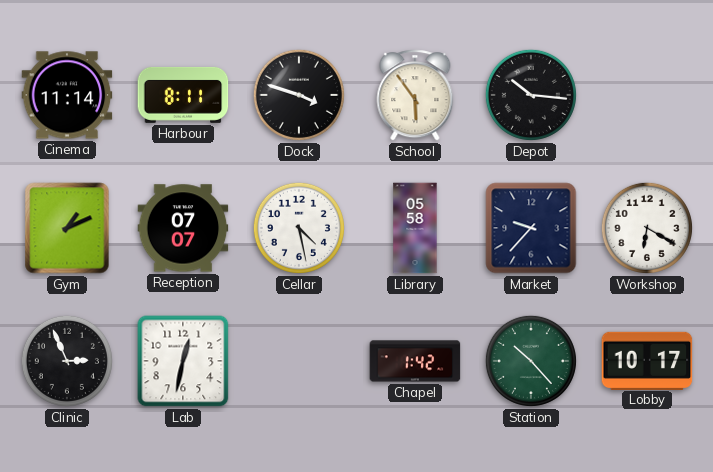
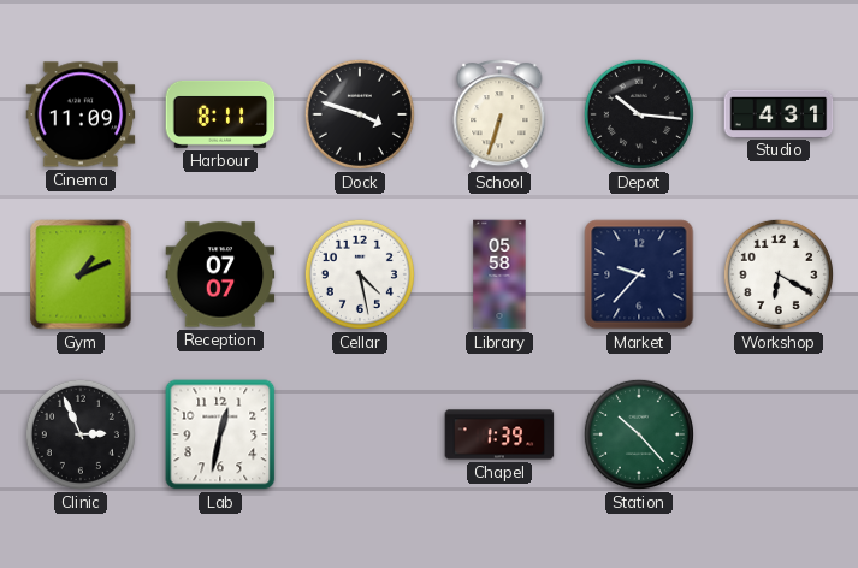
Cinema: 11:14 -> 11:09 (81, 114)
School: 5:54 -> 6:33 (499, 114)
Studio: none -> 4:31 (779, 113)
Chapel: 1:42 -> 1:39 (499, 434)
Lobby: 10:17 -> none (647, 360)
